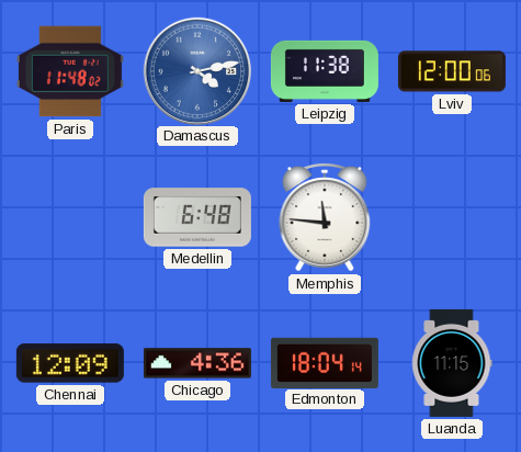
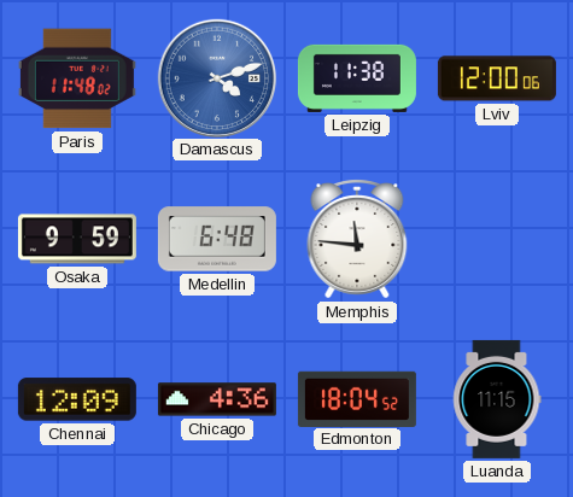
Damascus: 4:13 -> 4:12 (216, 77)
Osaka: none -> 9:59 (77, 239)
Edmonton: 18:04:14 -> 18:04:52 (357, 398)
